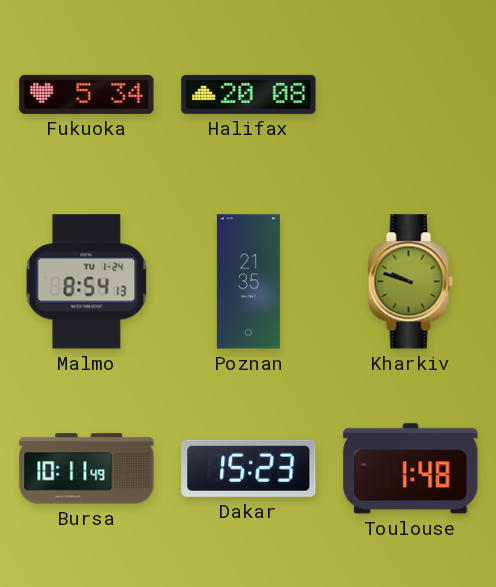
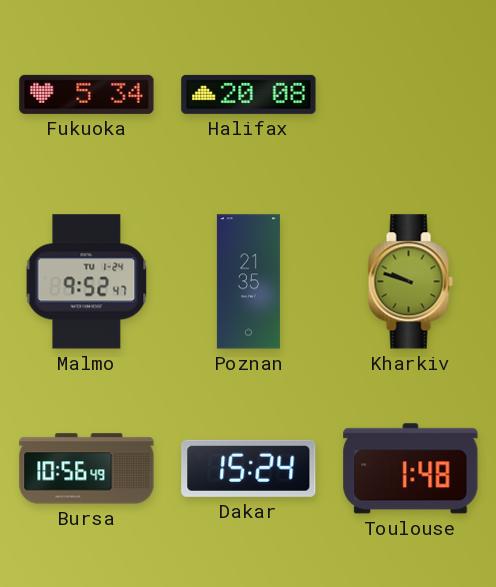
Malmo: 8:54 -> 9:52 (87, 282)
Bursa: 10:11 -> 10:56 (87, 469)
Dakar: 15:23 -> 15:24 (249, 468)
